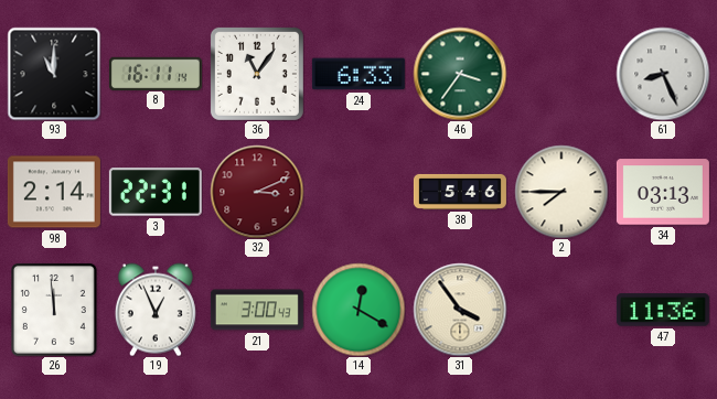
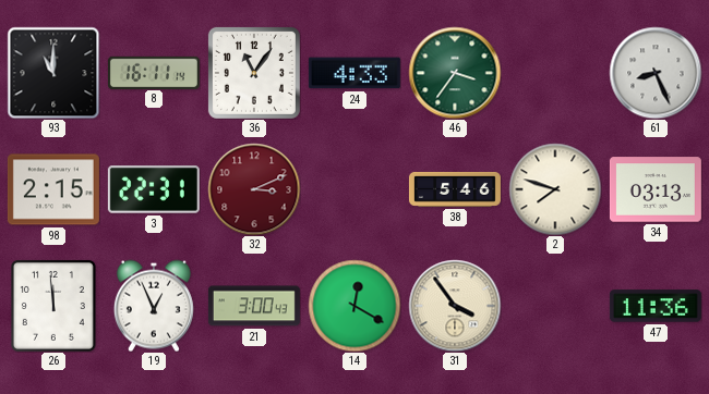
24: 6:33 -> 4:33 (354, 73)
98: 2:14 -> 2:15 (53, 189)
2: 7:45 -> 7:48 (555, 189)
